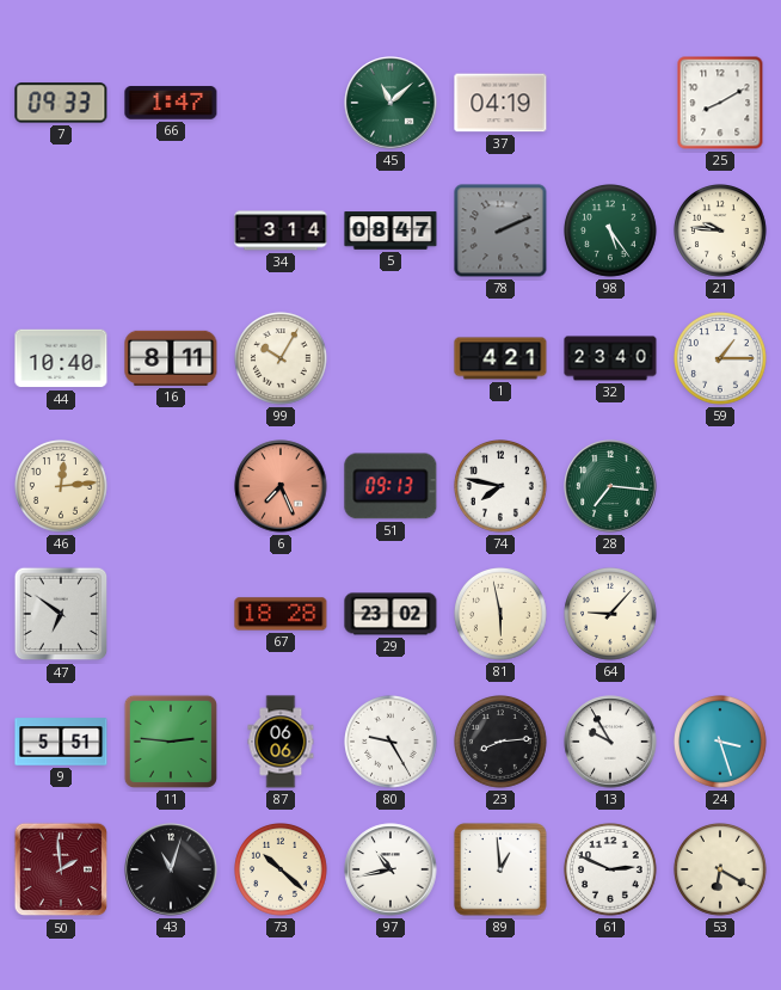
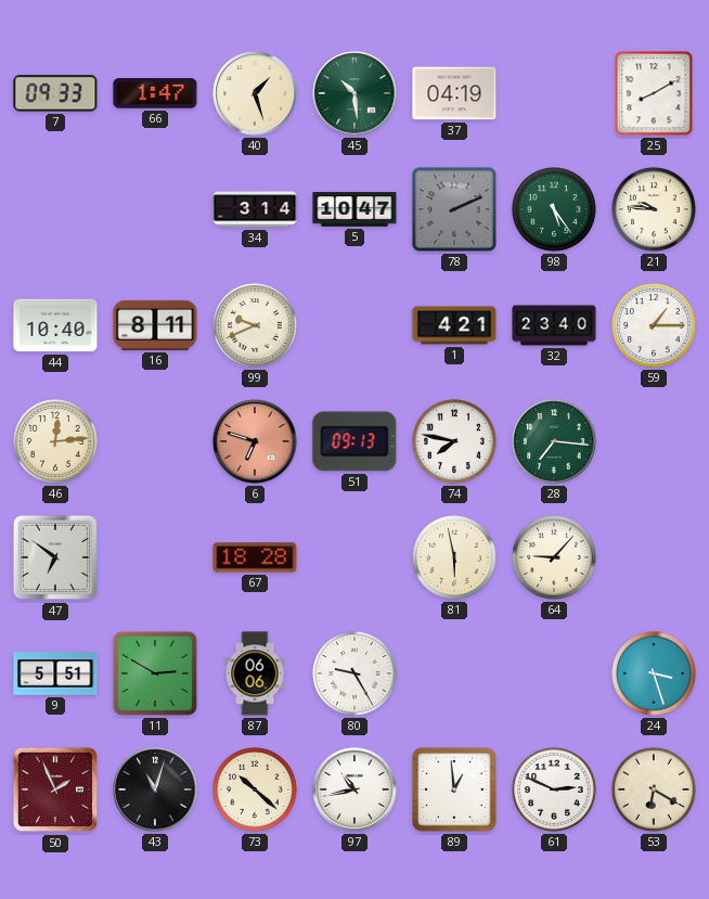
40: none -> 1:27 (255, 93)
45: 11:08 -> 10:29 (354, 93)
5: 08:47 -> 10:47 (354, 209)
99: 10:05 -> 9:41 (256, 326)
6: 7:26 -> 6:48 (255, 441)
29: 23:02 -> none (390, 614)
11: 2:46 -> 2:50 (155, 673)
23: 8:14 -> none (502, 743)
13: 9:55 -> none (610, 742)
50: 1:59 -> 1:56 (55, 789)
